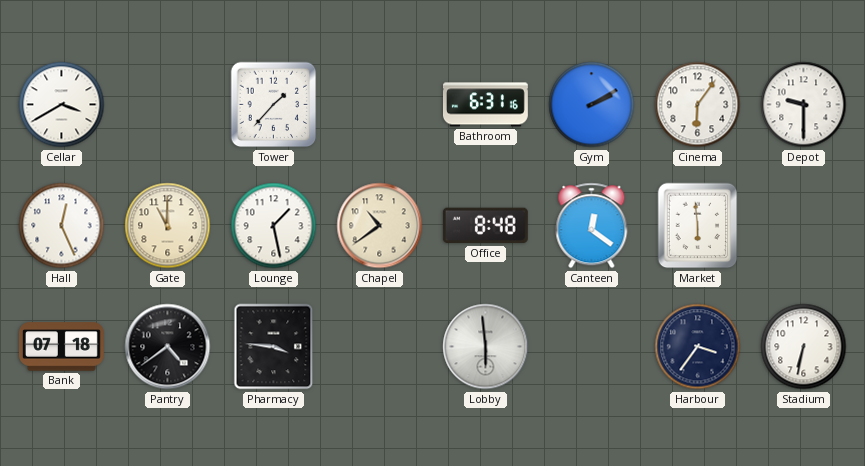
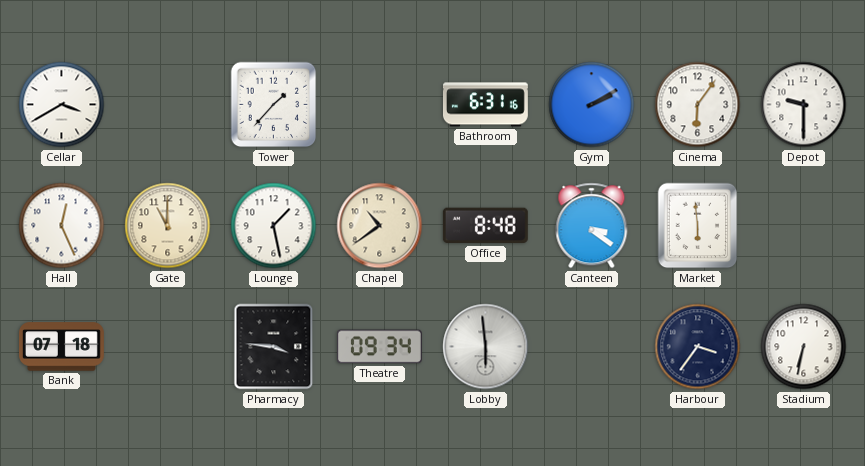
Canteen: 12:21 -> 3:21 (592, 226)
Pantry: 4:39 -> none (168, 347)
Theatre: none -> 09:34 (379, 347)
